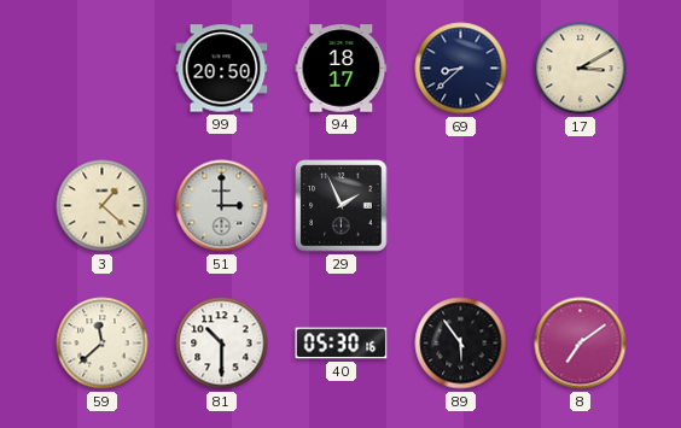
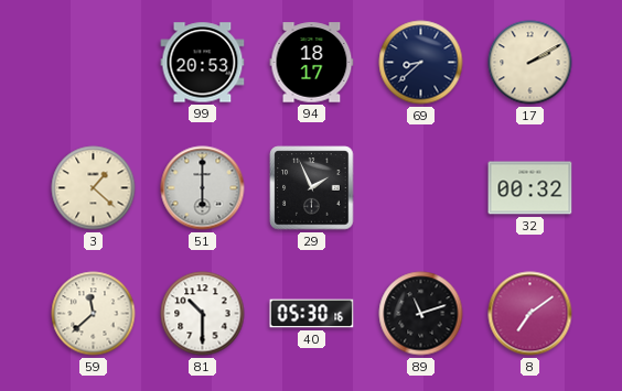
99: 20:50 -> 20:53 (203, 63)
17: 3:10 -> 2:10 (530, 63)
51: 3:00 -> 6:00 (203, 188)
32: none -> 00:32 (530, 188)
89: 5:54 -> 11:12 (421, 314)
